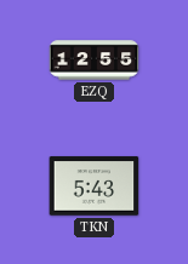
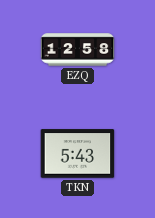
EZQ: 12:55 -> 12:58 (78, 50)
